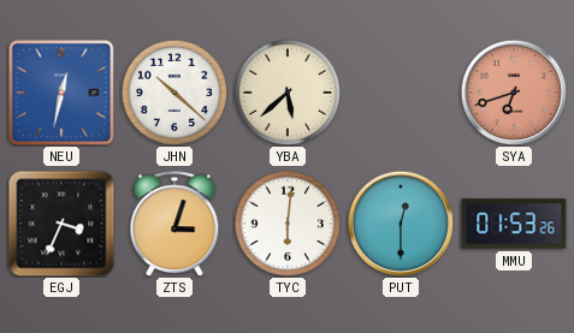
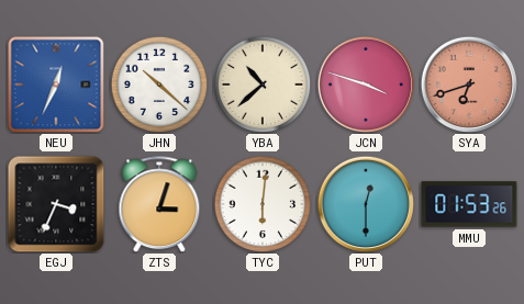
NEU: 12:32 -> 12:34 (56, 85)
YBA: 5:38 -> 10:38 (263, 85)
JCN: none -> 3:48 (366, 85)
